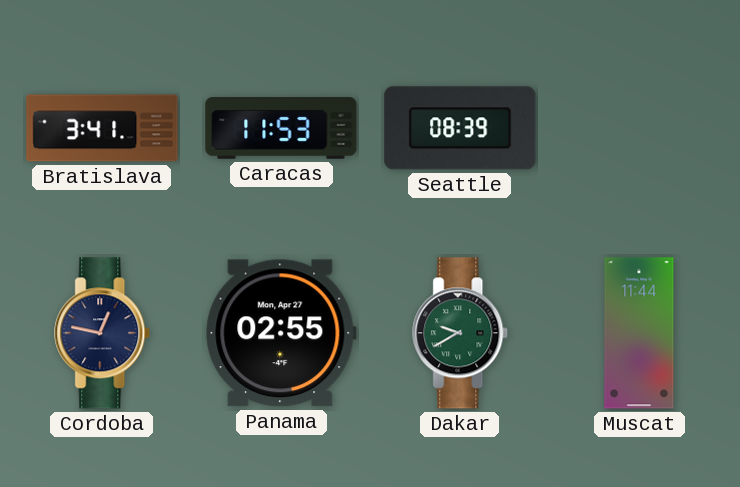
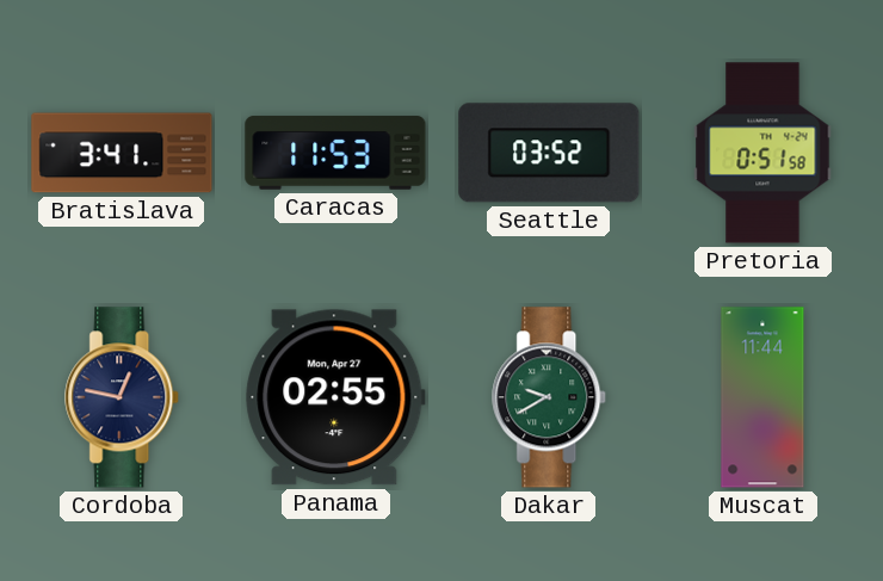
Seattle: 08:39 -> 03:52 (549, 153)
Pretoria: none -> 0:51 (762, 153)
